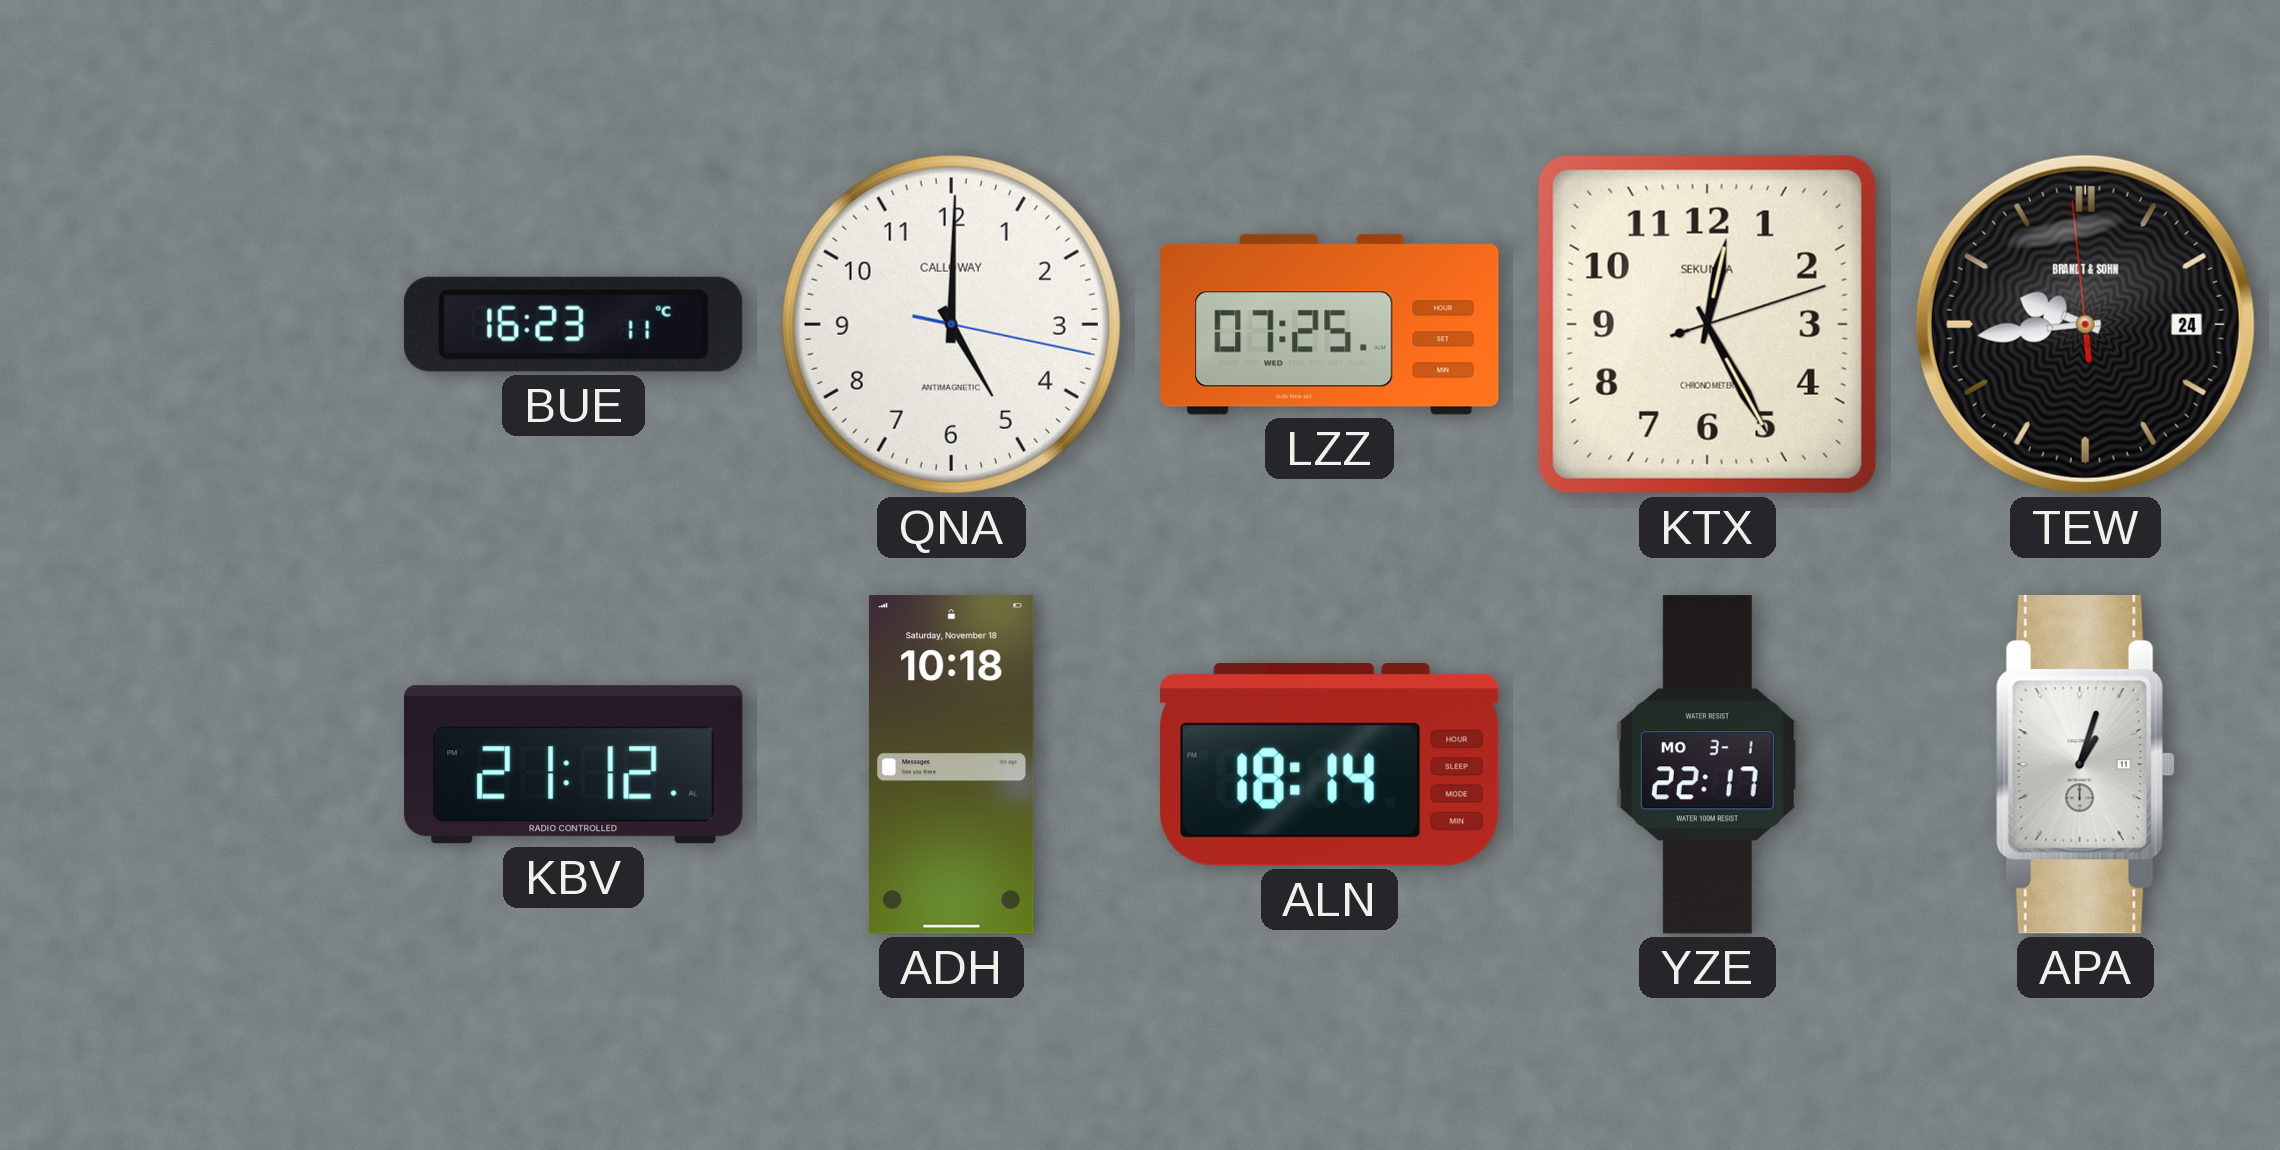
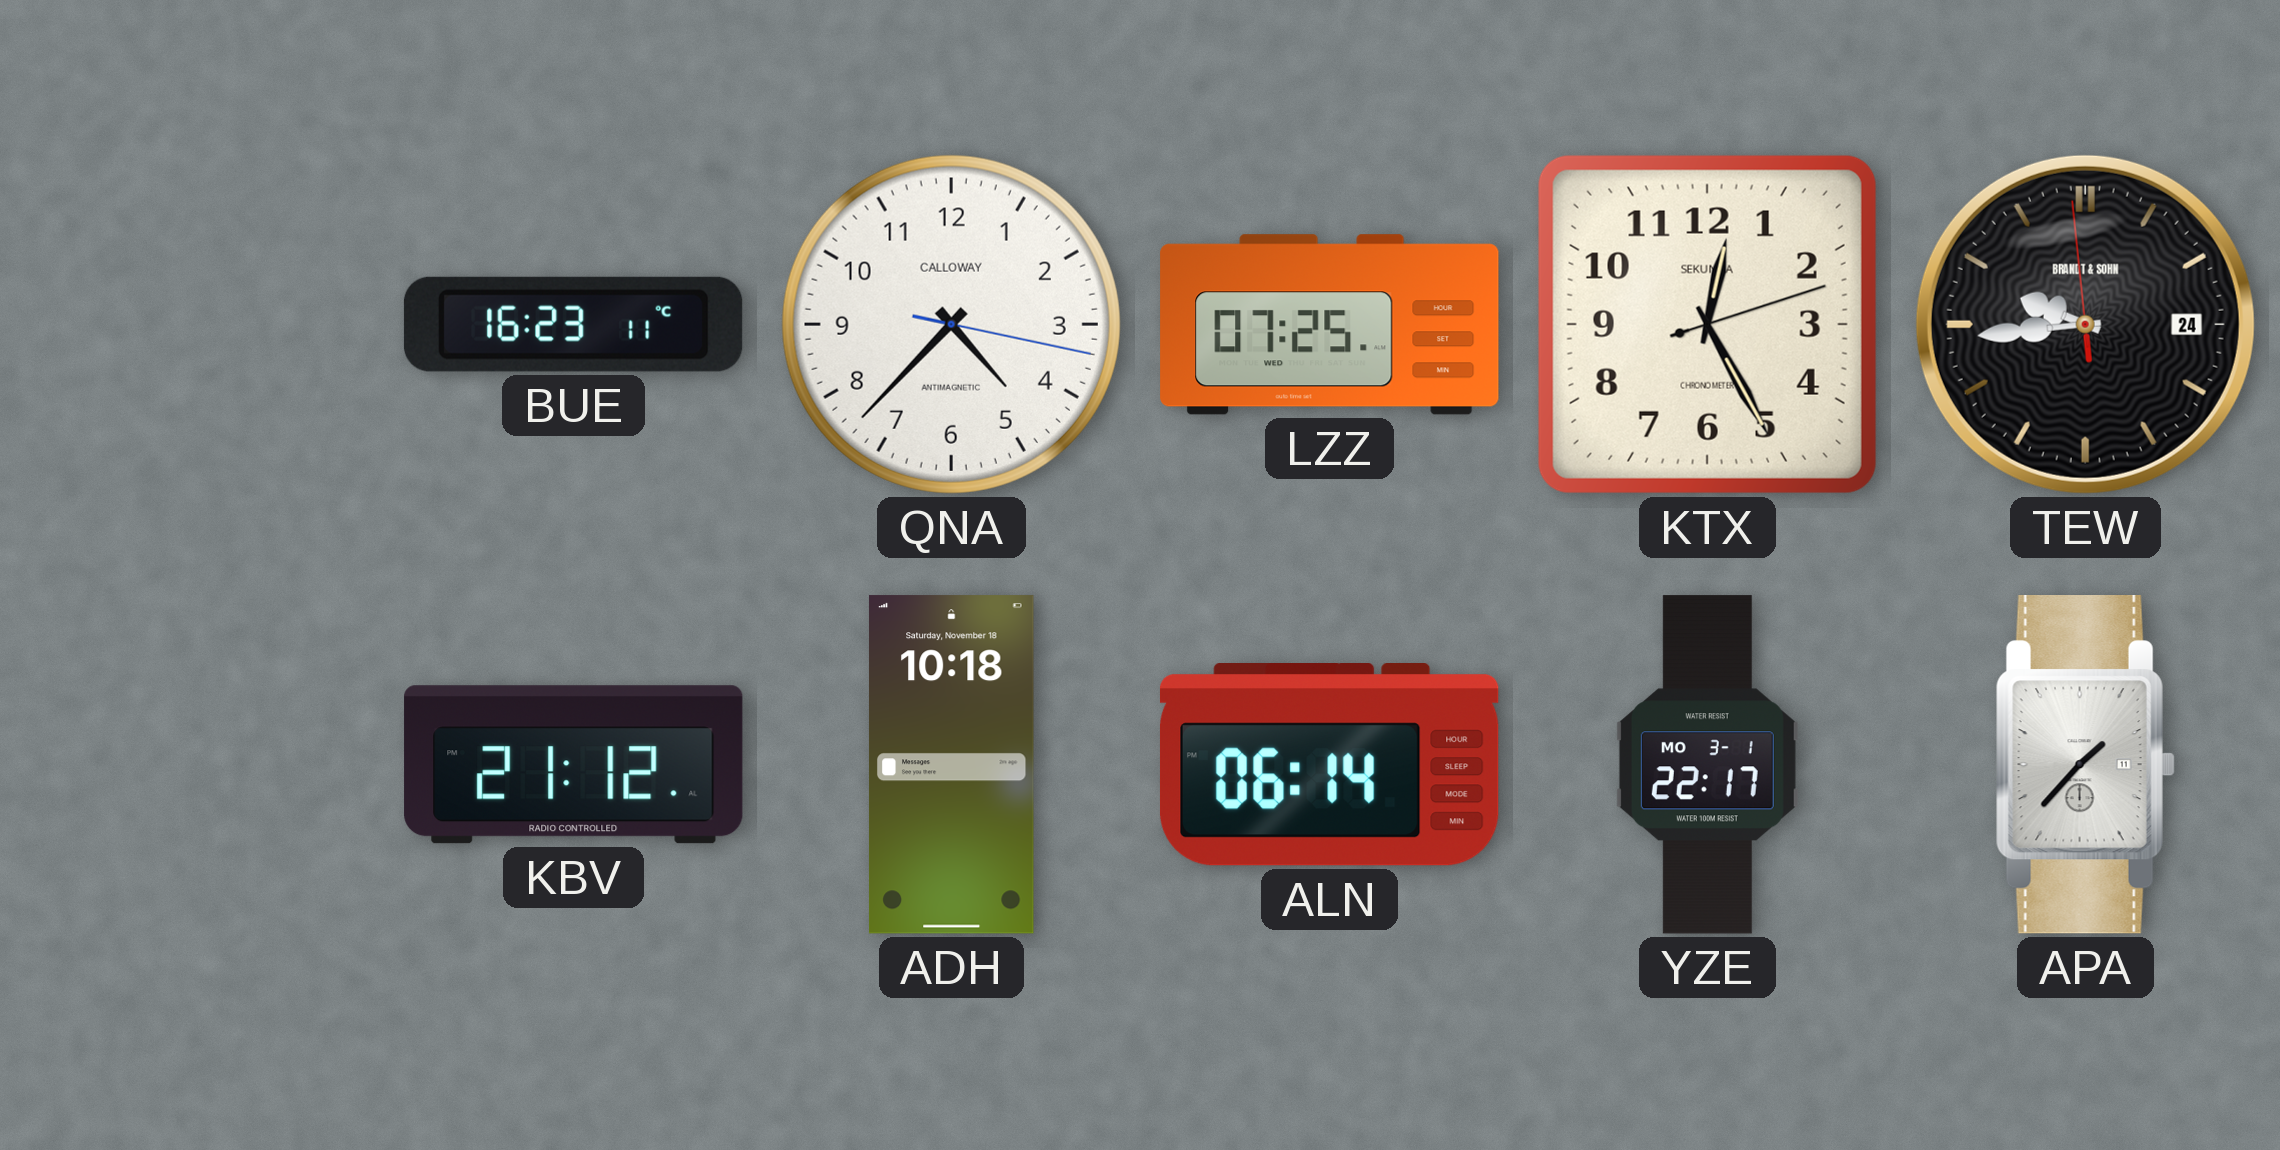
QNA: 5:00 -> 4:37 (951, 324)
ALN: 18:14 -> 06:14 (1329, 765)
APA: 1:03 -> 1:37 (2085, 765)
